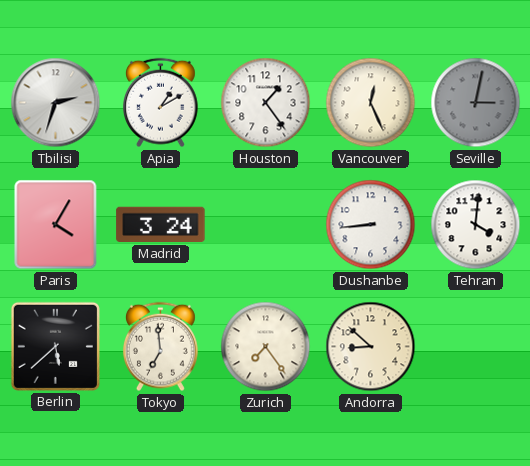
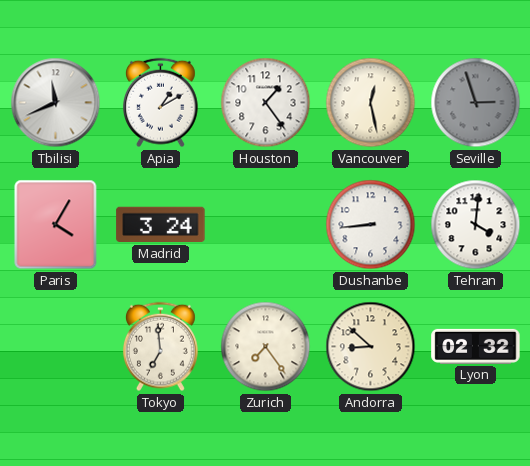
Tbilisi: 2:33 -> 11:41 (56, 103)
Vancouver: 12:26 -> 12:28 (371, 103)
Seville: 3:02 -> 2:57 (476, 103)
Berlin: 5:38 -> none (55, 346)
Lyon: none -> 02:32 (476, 346)
